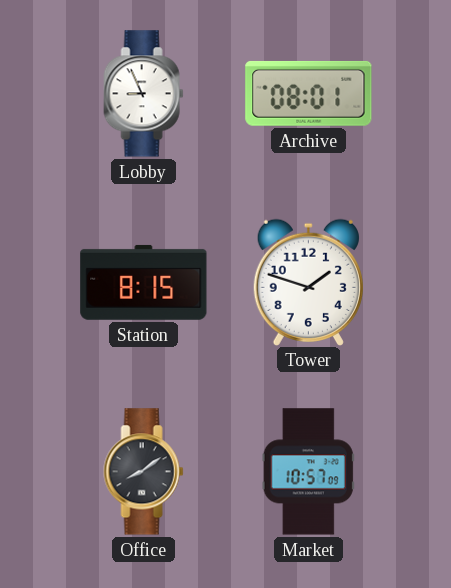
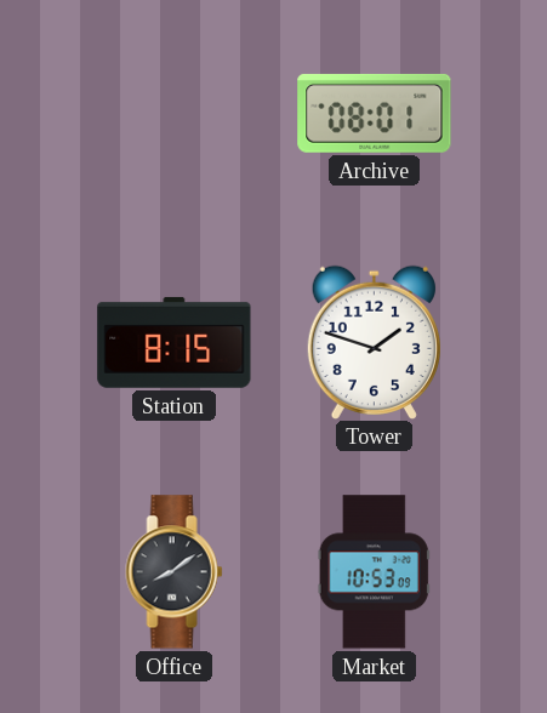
Lobby: 8:56 -> none (144, 94)
Market: 10:57 -> 10:53 (374, 572)
